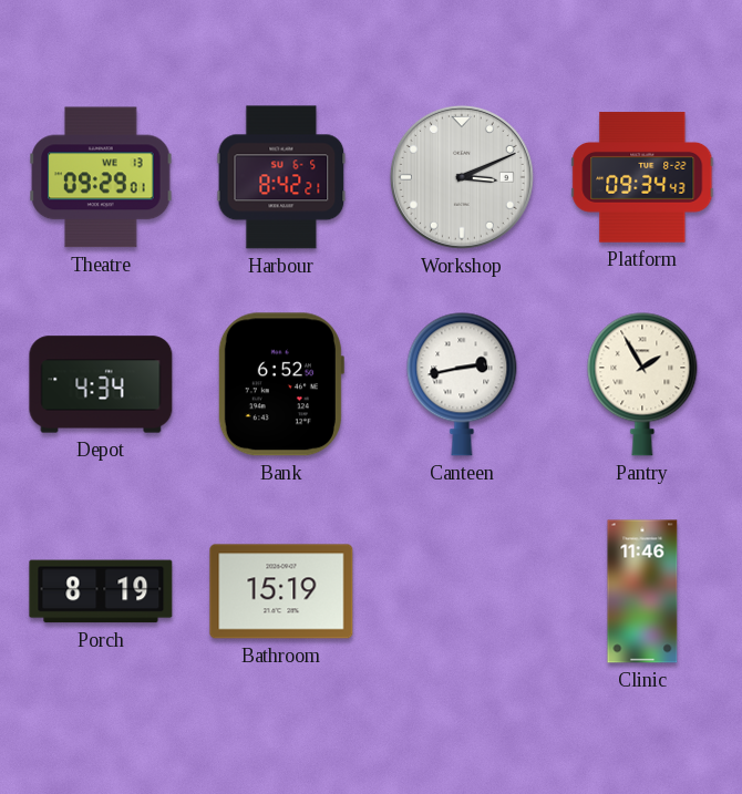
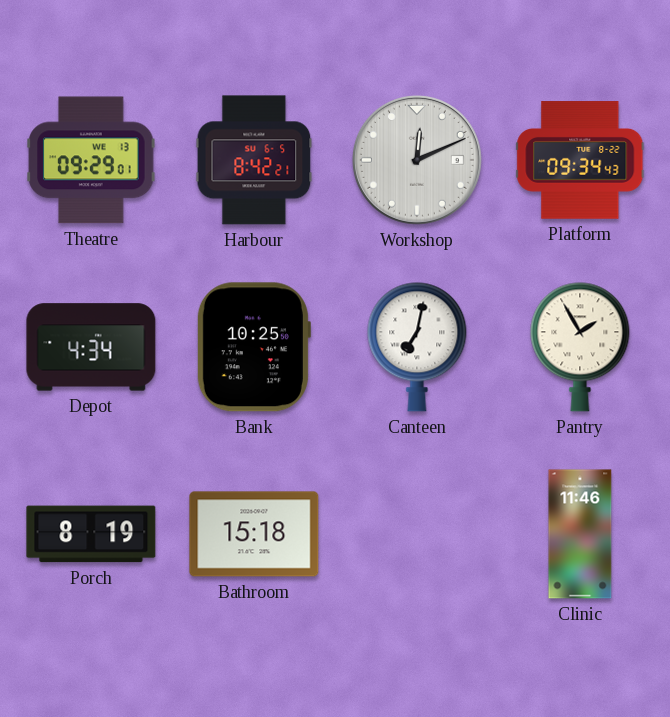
Workshop: 3:11 -> 12:11 (417, 160)
Bank: 6:52 -> 10:25 (253, 347)
Canteen: 2:43 -> 7:02 (417, 347)
Bathroom: 15:19 -> 15:18 (254, 534)
